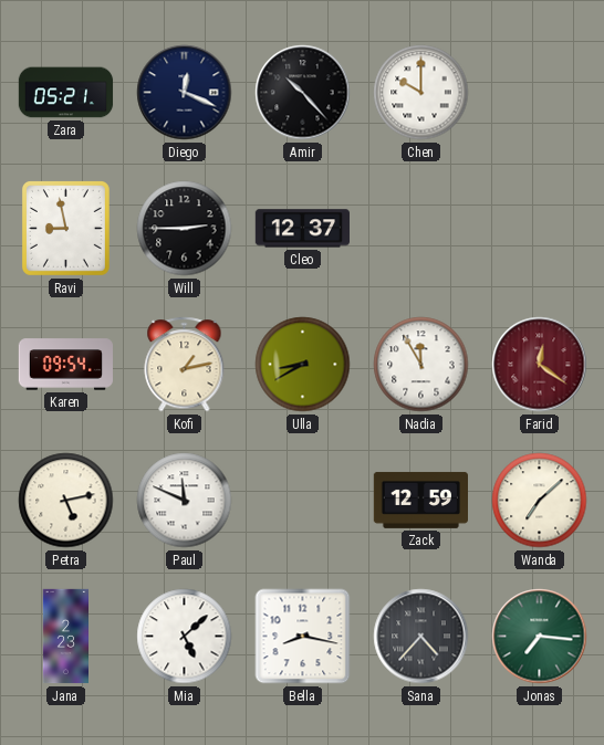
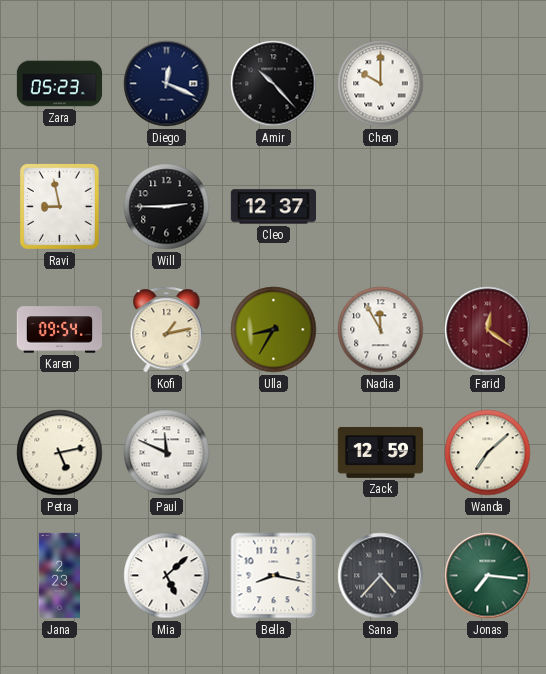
Zara: 05:21 -> 05:23 (60, 84)
Ulla: 8:40 -> 8:35 (274, 330)
